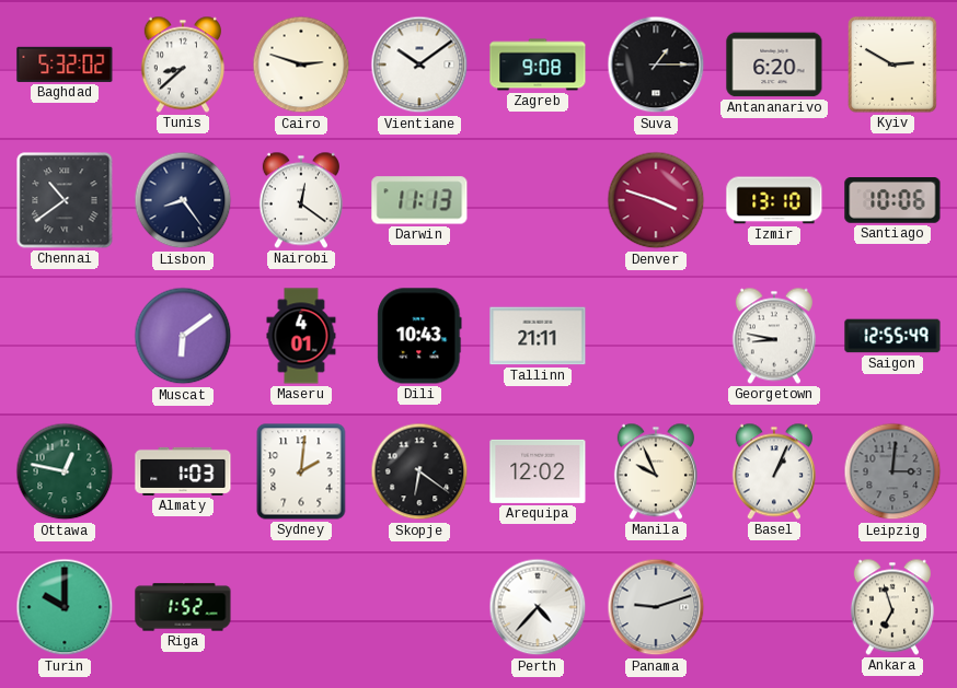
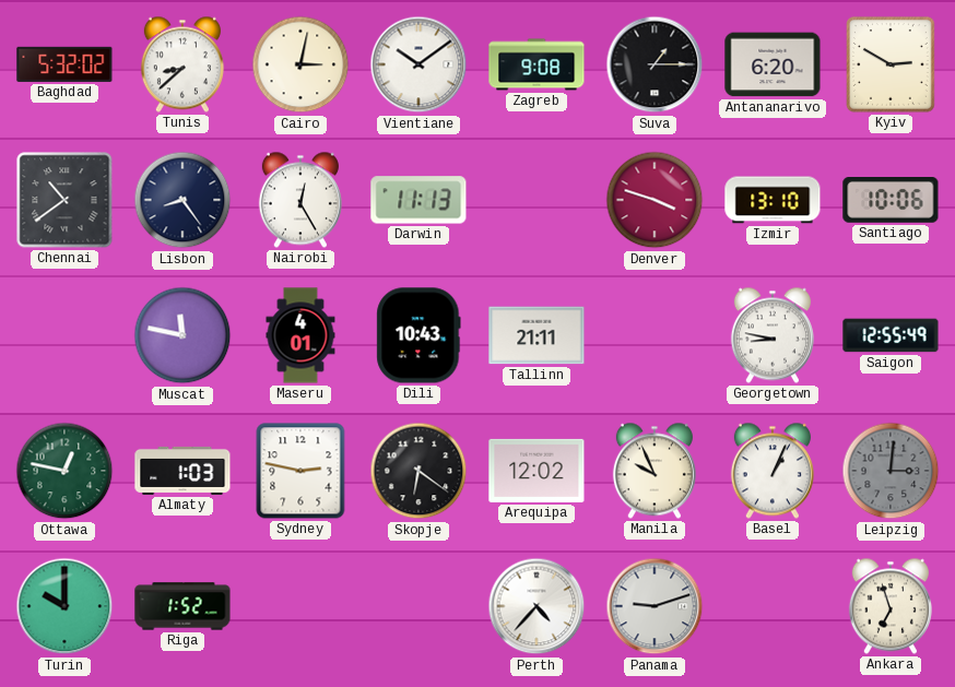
Cairo: 2:48 -> 3:02 (300, 64)
Nairobi: 12:21 -> 12:25 (300, 200)
Muscat: 6:09 -> 11:47 (182, 335)
Sydney: 2:01 -> 2:47 (300, 471)
